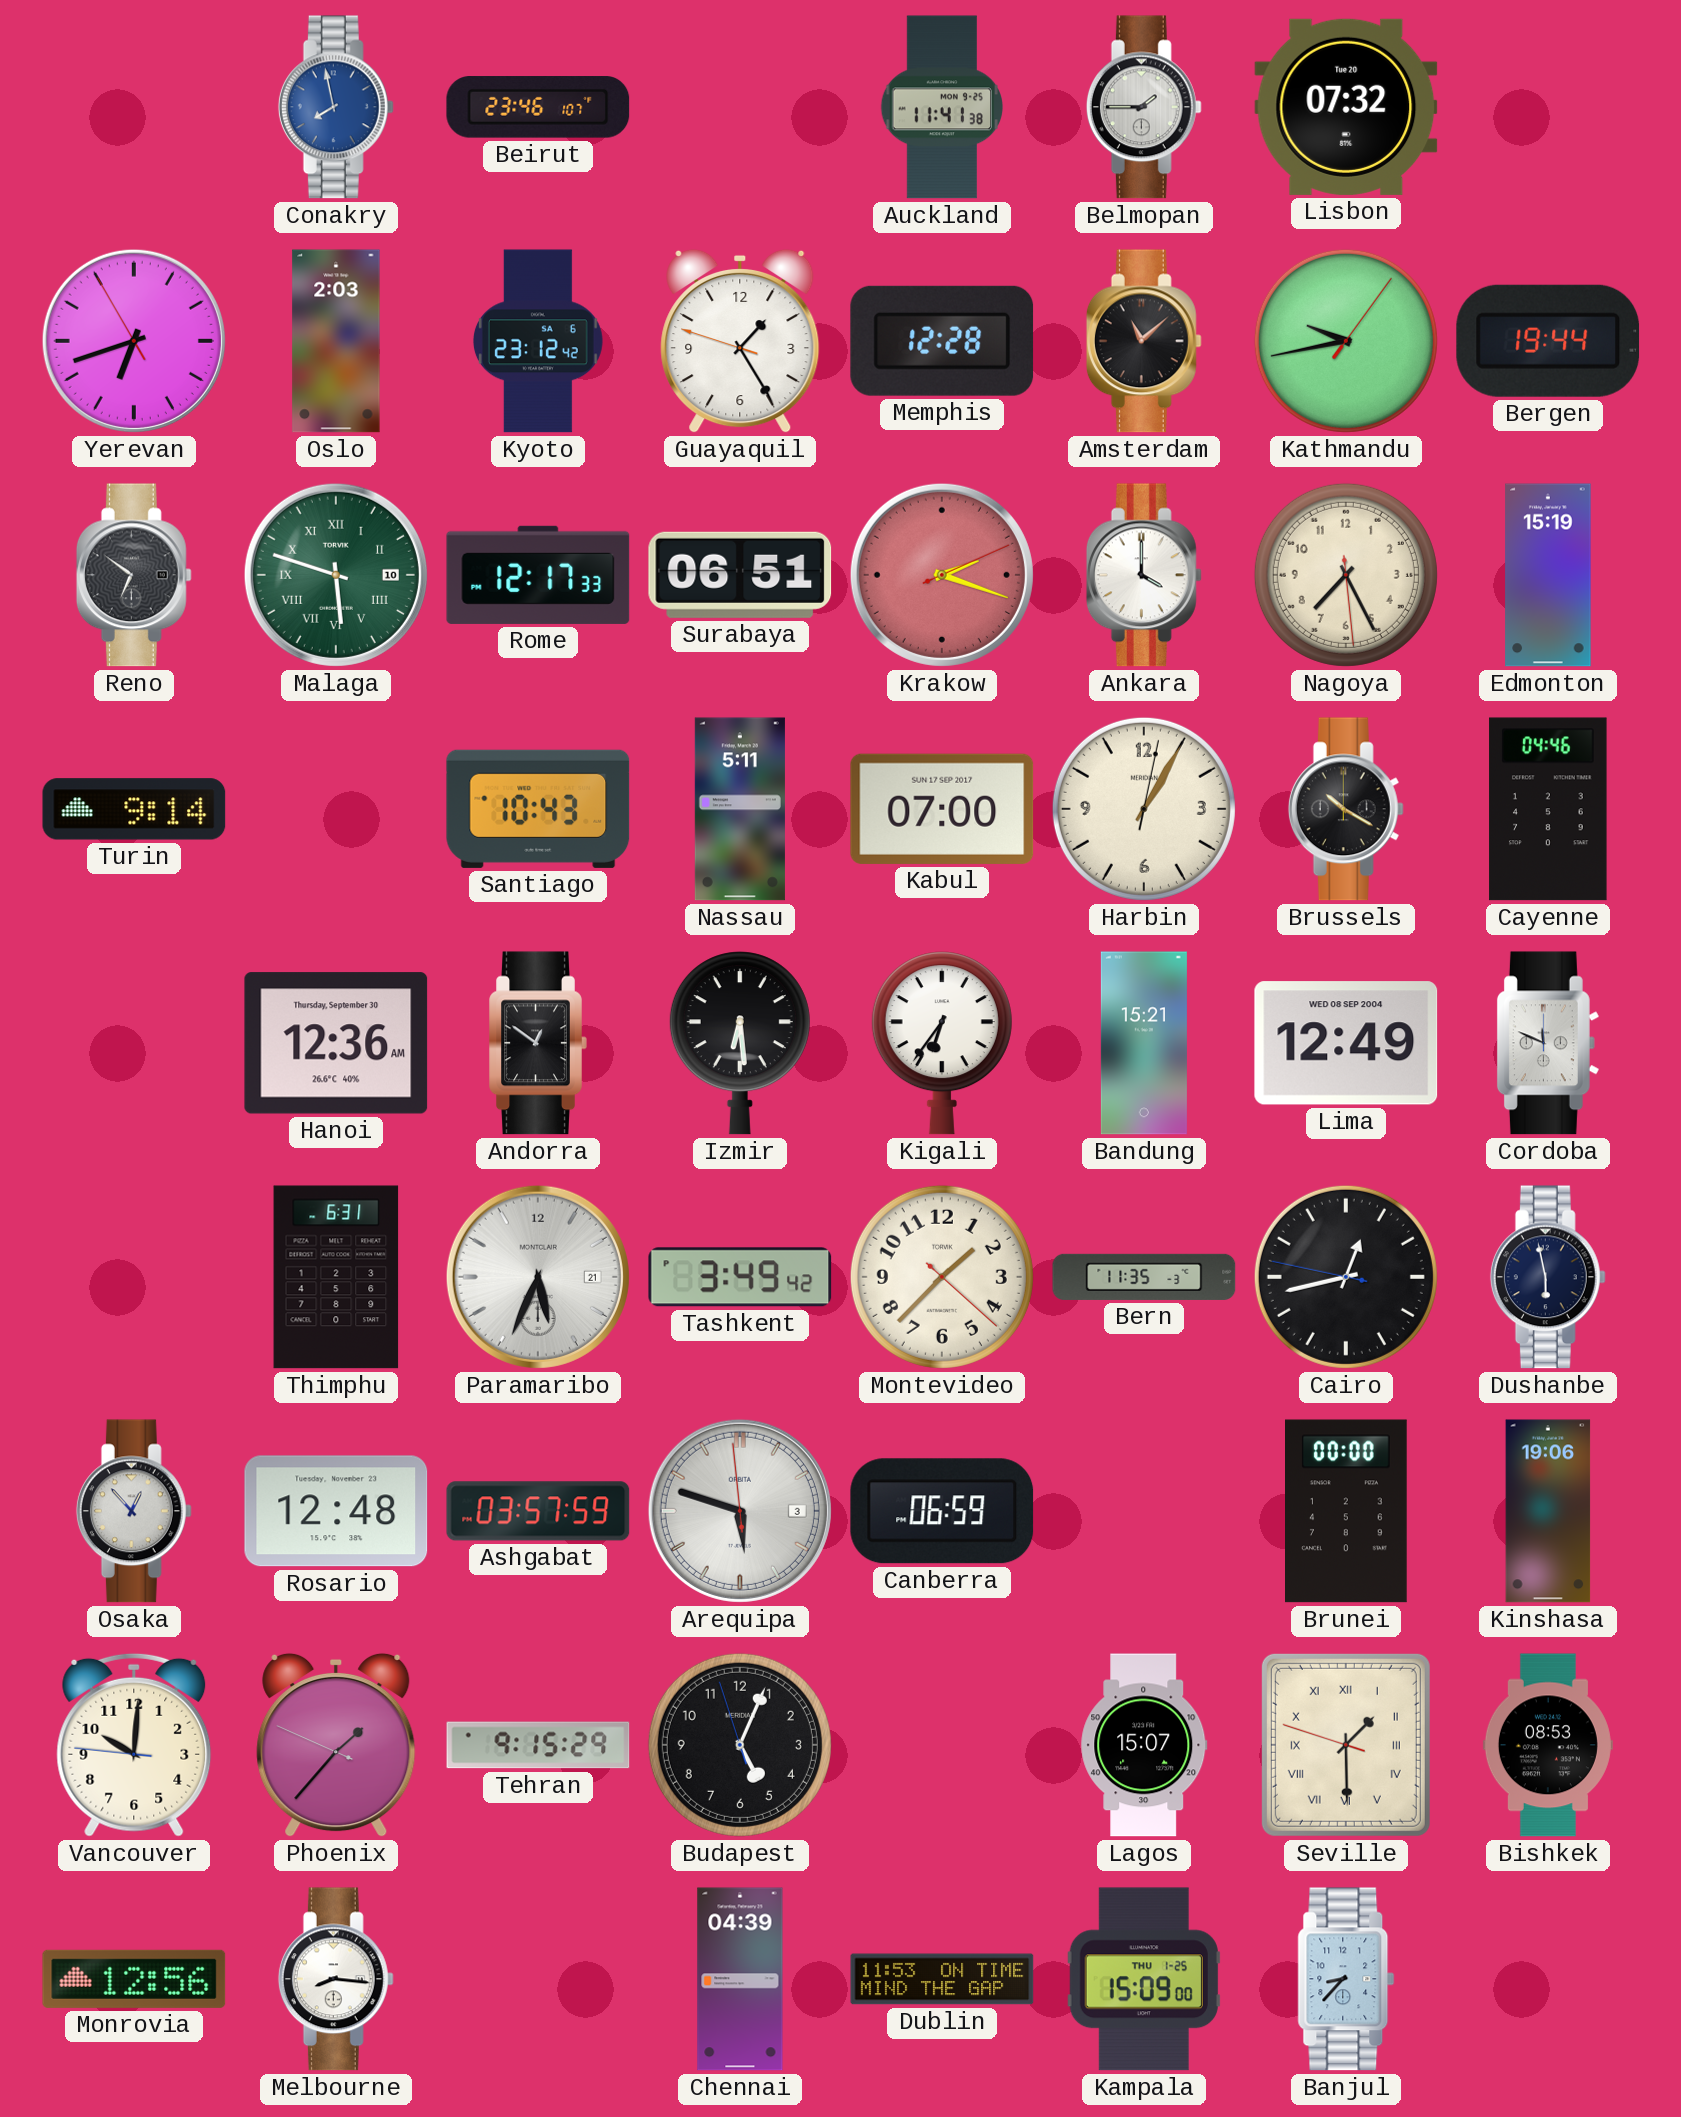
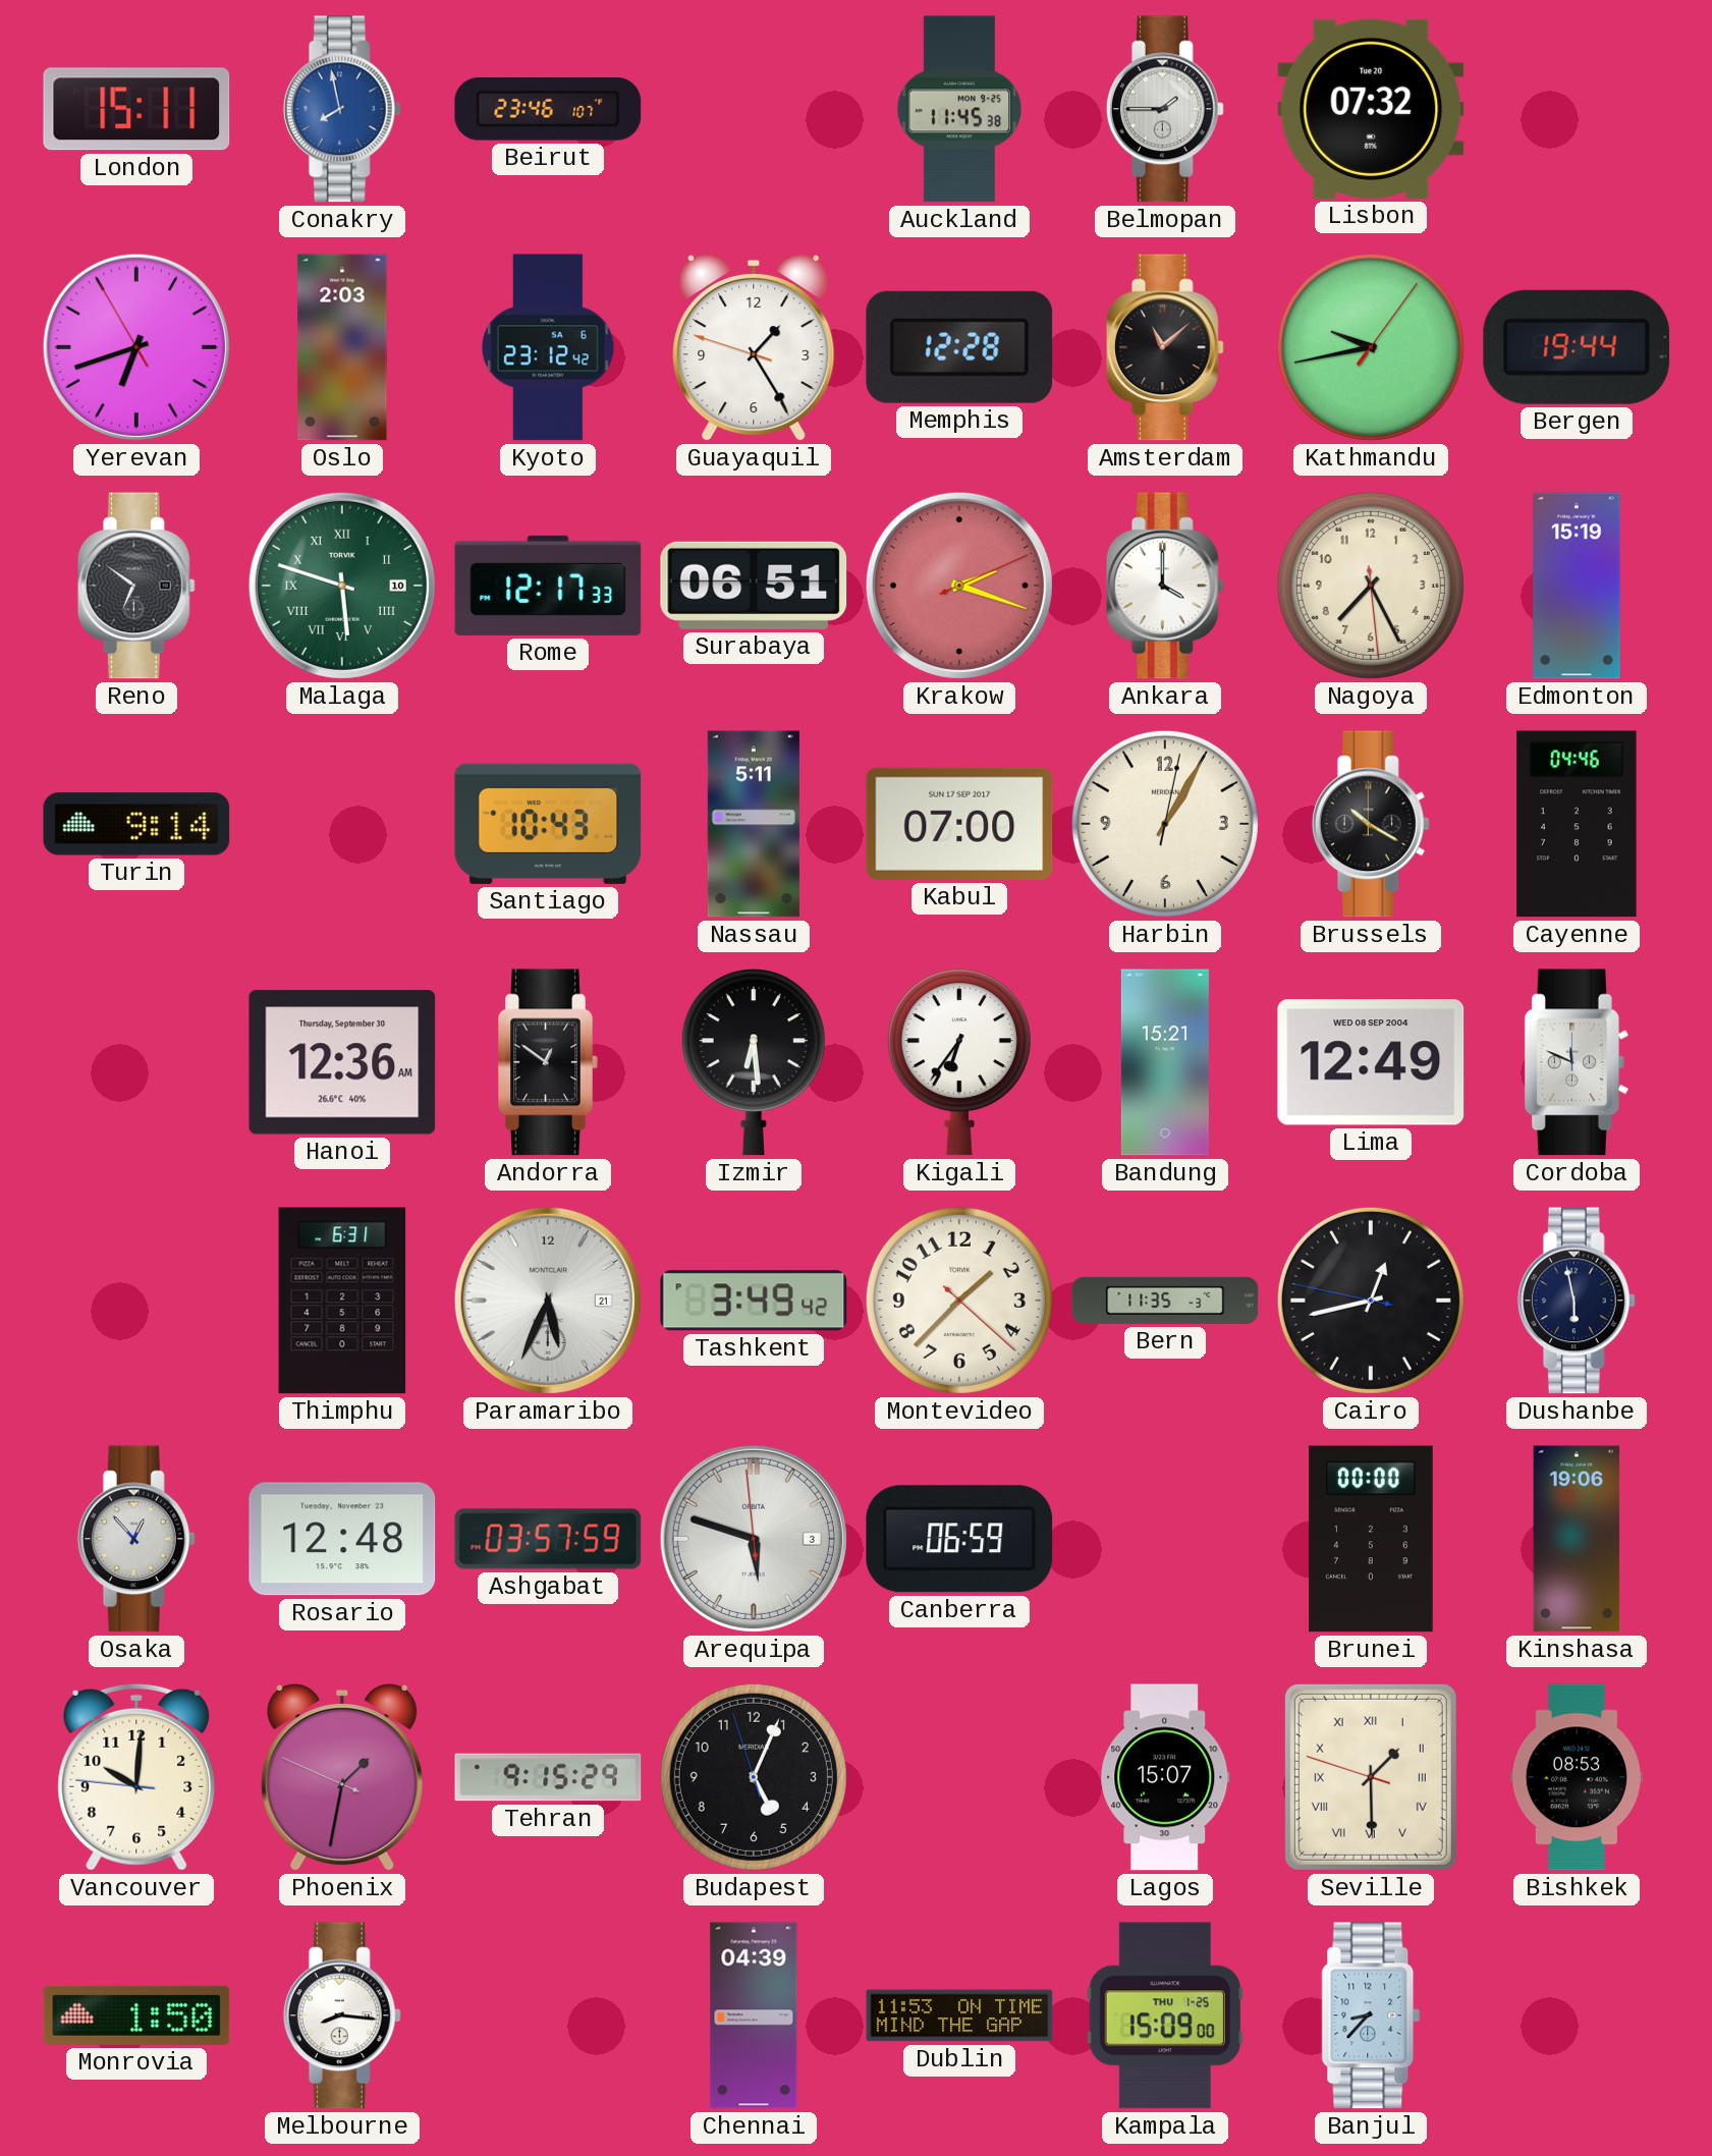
London: none -> 15:11 (136, 109)
Auckland: 11:41 -> 11:45 (959, 109)
Phoenix: 1:36 -> 1:31 (342, 1777)
Monrovia: 12:56 -> 1:50 (136, 2015)
